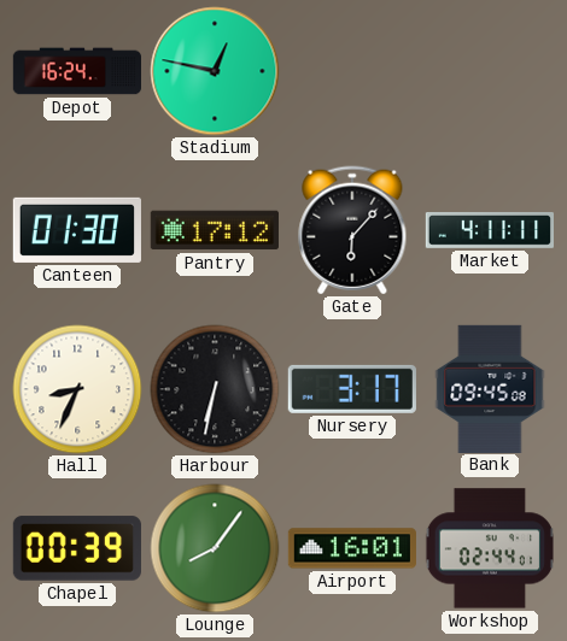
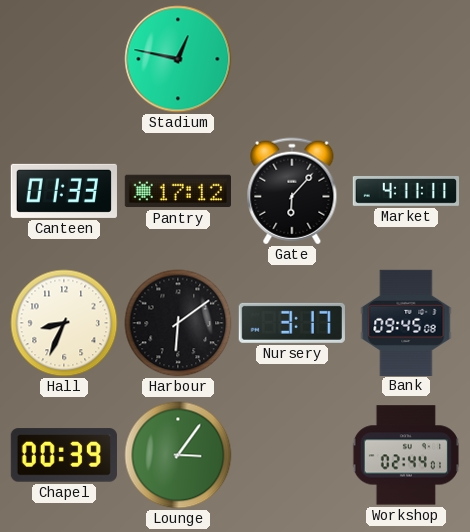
Depot: 16:24 -> none (76, 71)
Canteen: 01:30 -> 01:33 (64, 191)
Harbour: 6:32 -> 6:09 (178, 323)
Lounge: 8:06 -> 3:06 (178, 455)
Airport: 16:01 -> none (352, 548)
